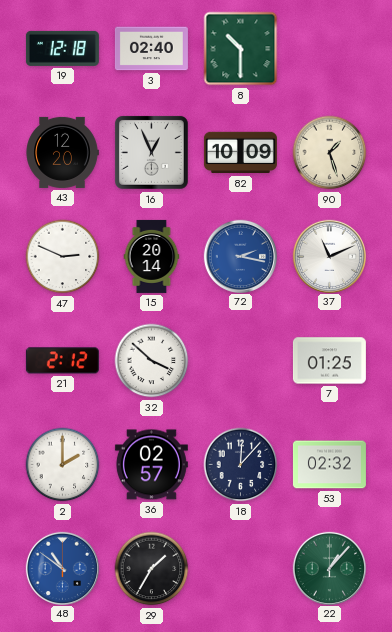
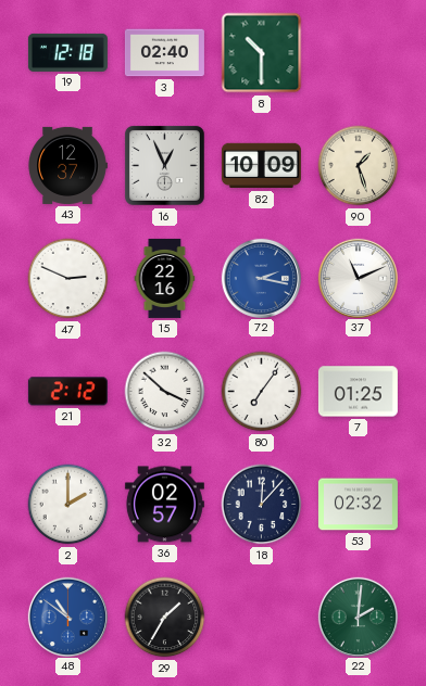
43: 12:20 -> 12:37 (67, 165)
15: 20:14 -> 22:16 (165, 278)
80: none -> 7:06 (262, 392)
22: 1:07 -> 2:01 (358, 617)
